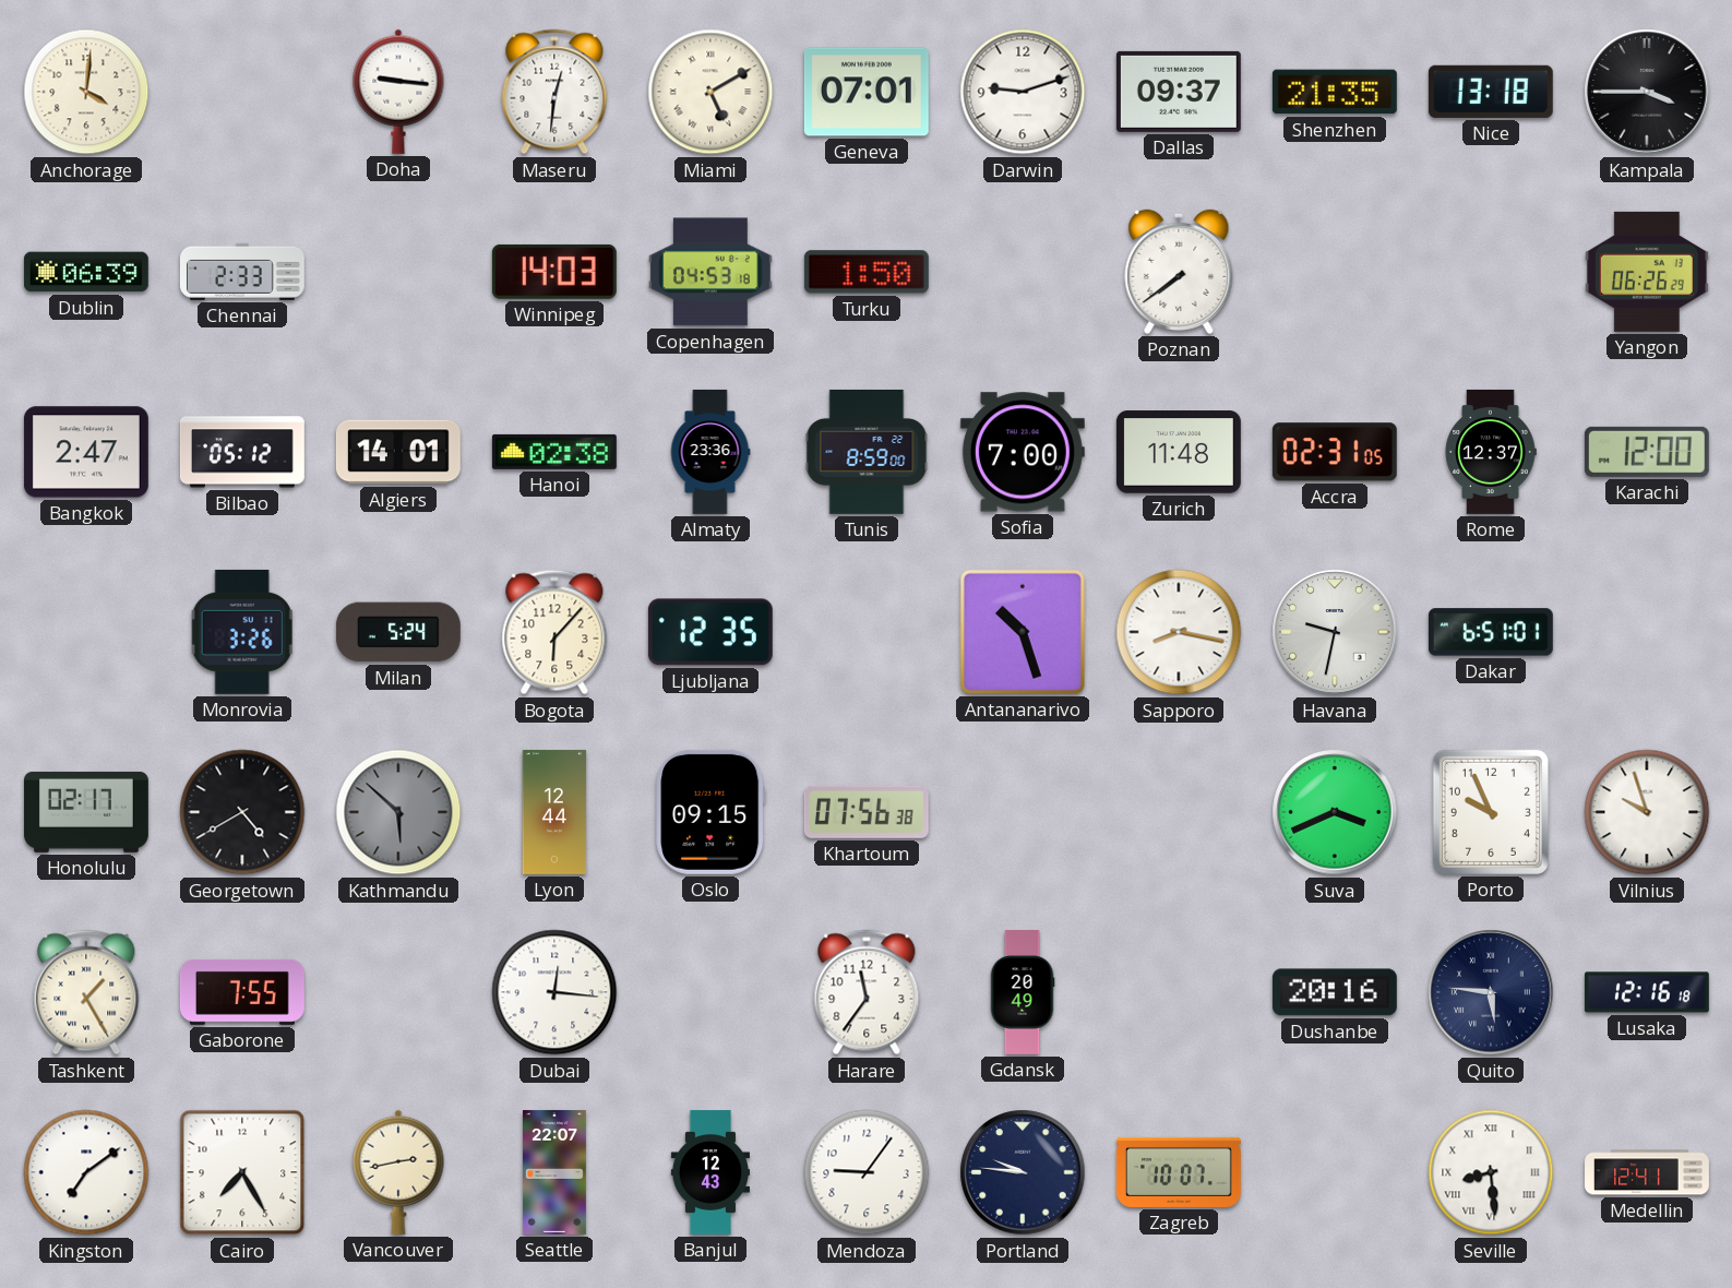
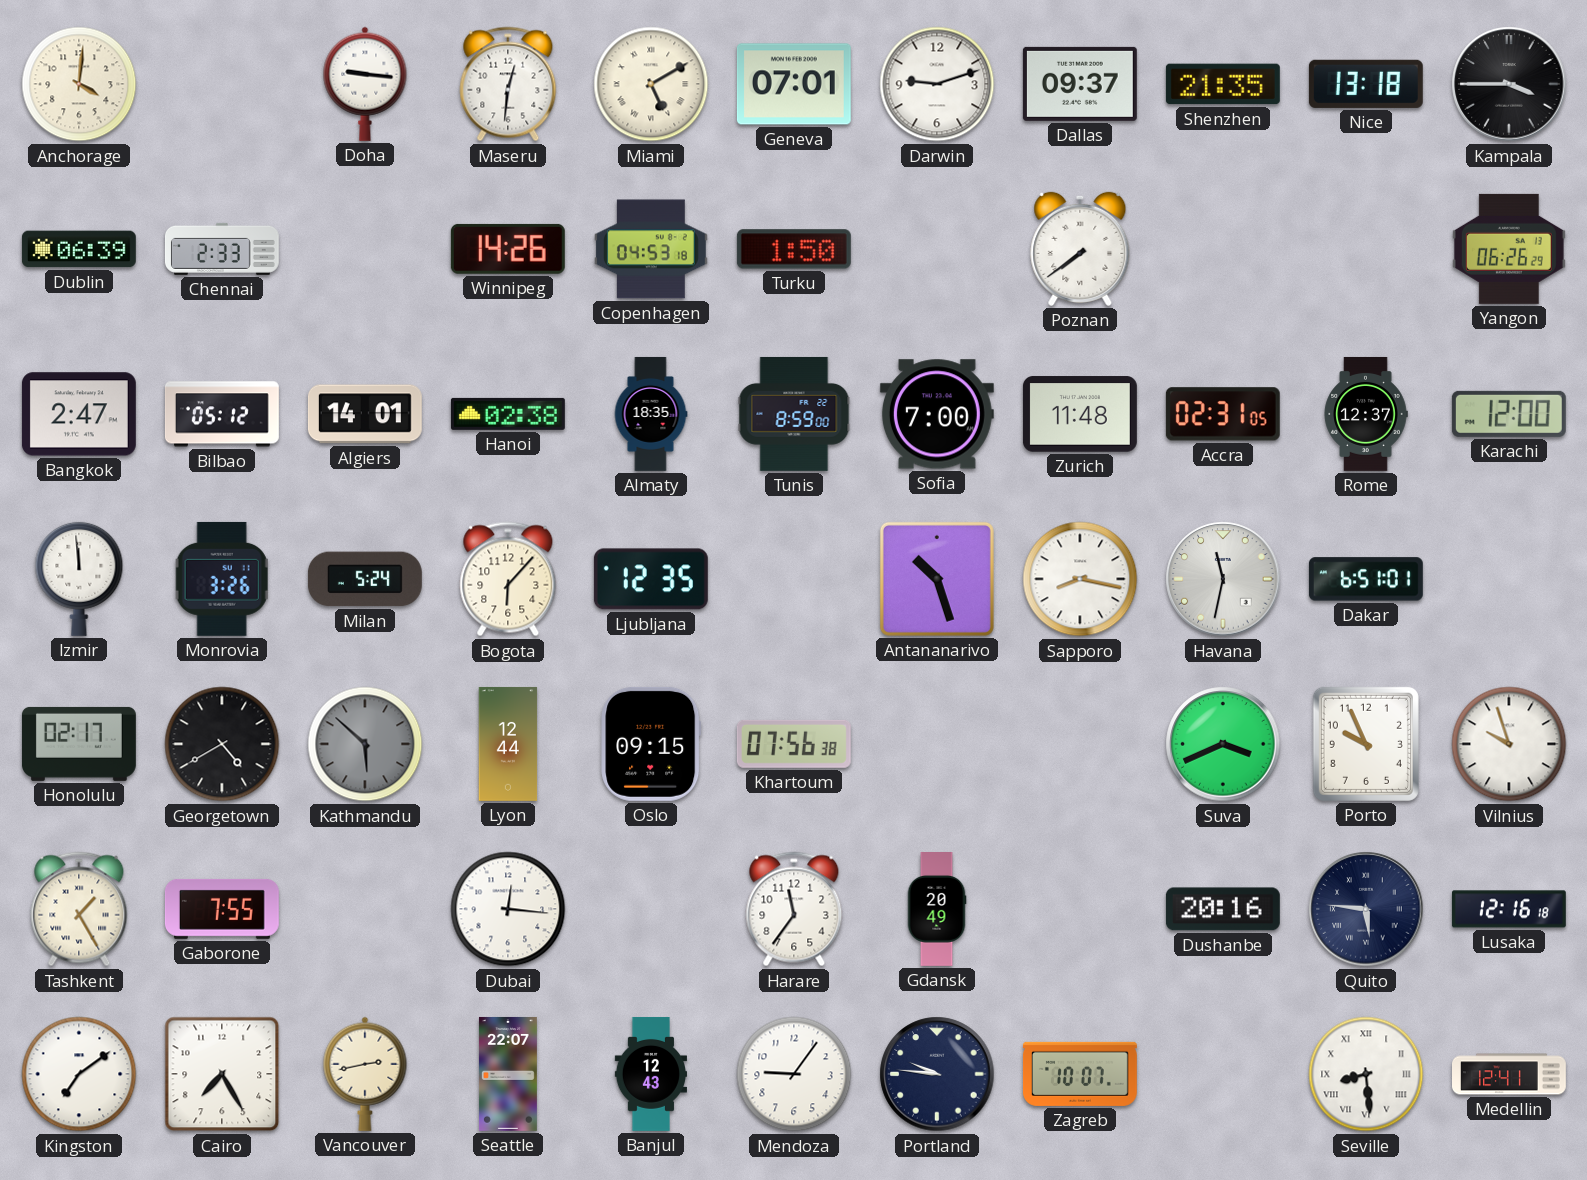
Winnipeg: 14:03 -> 14:26 (508, 249)
Almaty: 23:36 -> 18:35 (651, 414)
Izmir: none -> 11:59 (79, 579)
Havana: 9:32 -> 11:32 (1223, 579)
